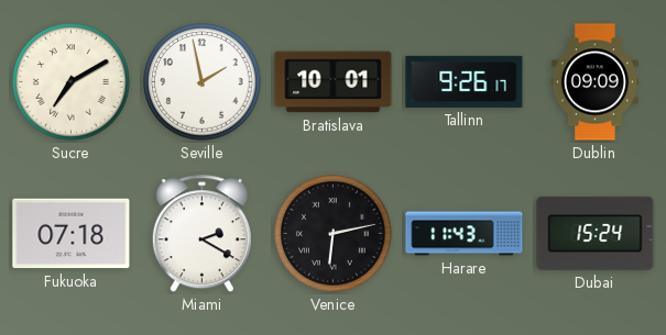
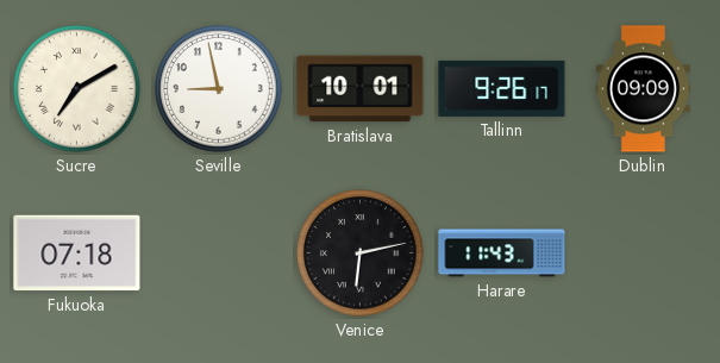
Seville: 1:58 -> 8:58 (219, 89)
Miami: 2:20 -> none (201, 234)
Dubai: 15:24 -> none (596, 233)
